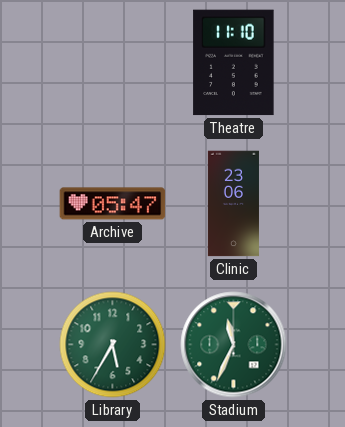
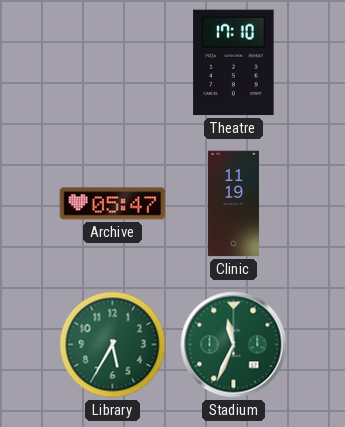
Theatre: 11:10 -> 17:10 (234, 63)
Clinic: 23:06 -> 11:19 (233, 204)
